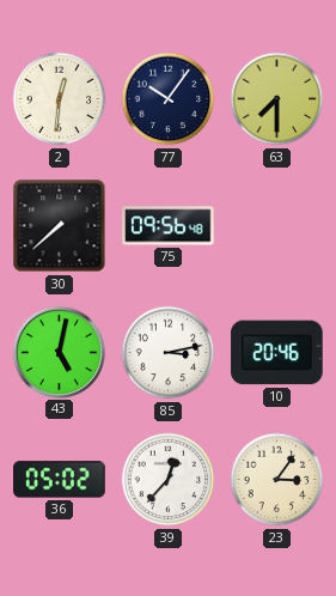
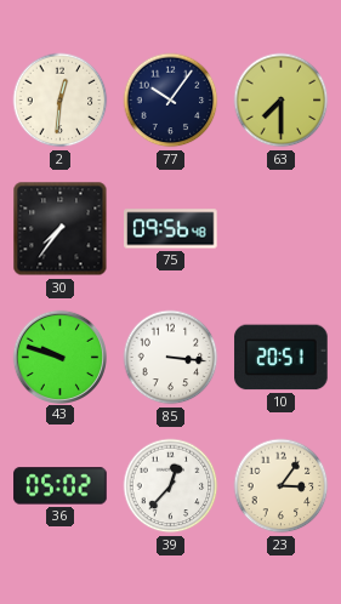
30: 7:38 -> 7:36 (61, 229)
43: 5:02 -> 9:48 (59, 357)
85: 3:13 -> 3:16 (171, 358)
10: 20:46 -> 20:51 (282, 358)
